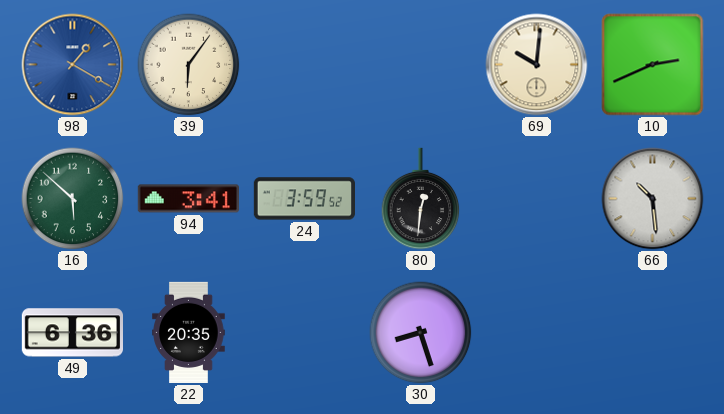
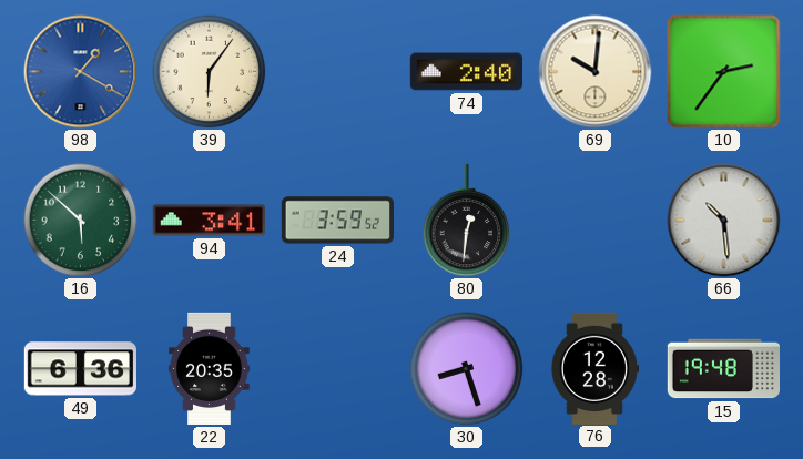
74: none -> 2:40 (466, 72)
10: 2:41 -> 2:36 (724, 72)
76: none -> 12:28 (593, 368)
15: none -> 19:48 (723, 369)
